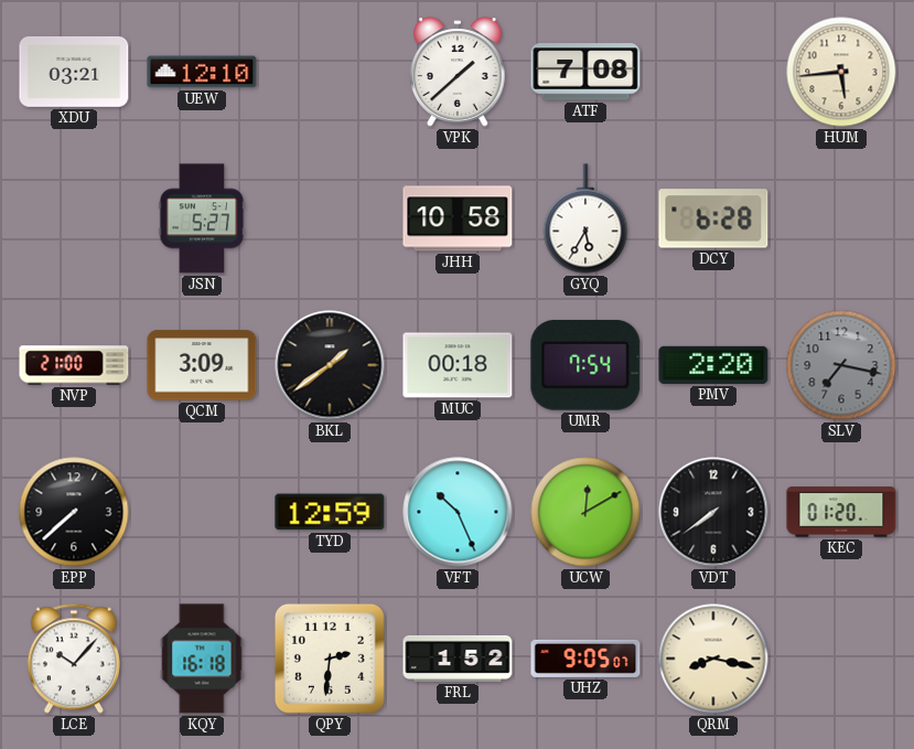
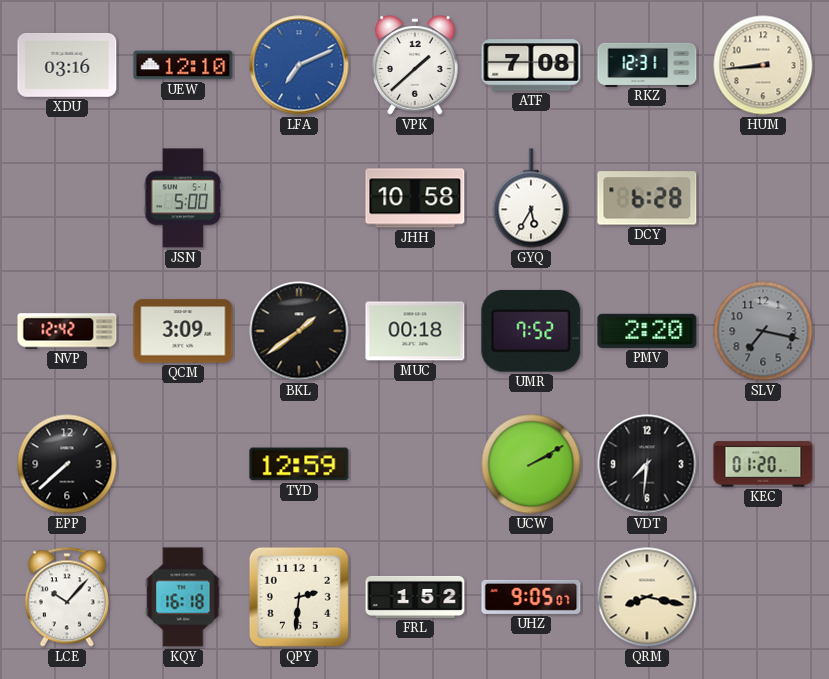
XDU: 03:21 -> 03:16 (67, 65)
LFA: none -> 7:11 (299, 65)
RKZ: none -> 12:31 (647, 64)
HUM: 5:44 -> 8:44 (763, 65)
JSN: 5:27 -> 5:00 (183, 198)
NVP: 21:00 -> 12:42 (67, 331)
UMR: 7:54 -> 7:52 (531, 331)
VFT: 10:26 -> none (458, 512)
UCW: 12:10 -> 2:10 (531, 464)
VDT: 7:39 -> 7:31 (647, 464)
